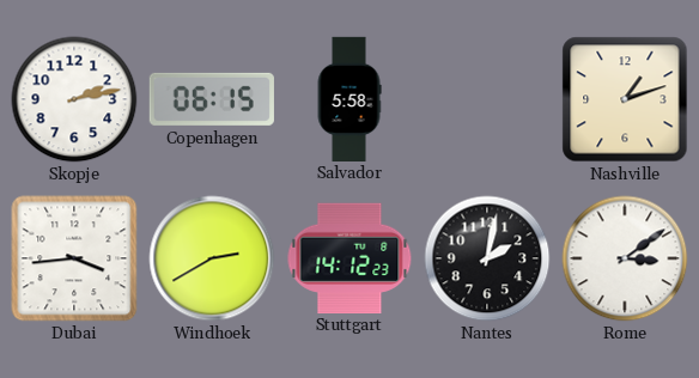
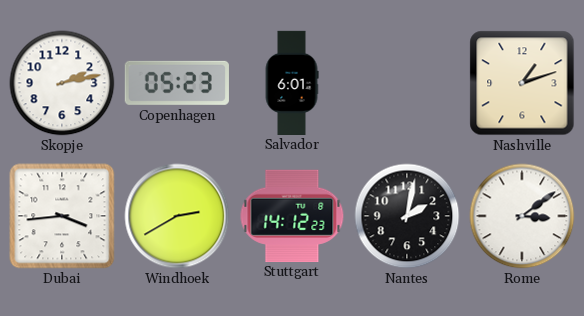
Copenhagen: 06:15 -> 05:23 (177, 83)
Salvador: 5:58 -> 6:01 (292, 82)
